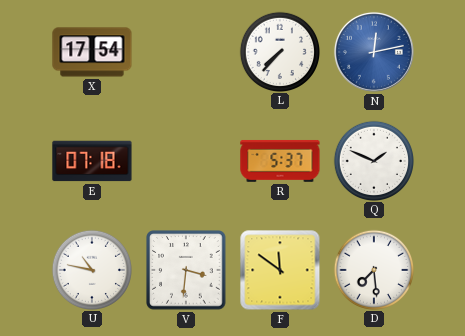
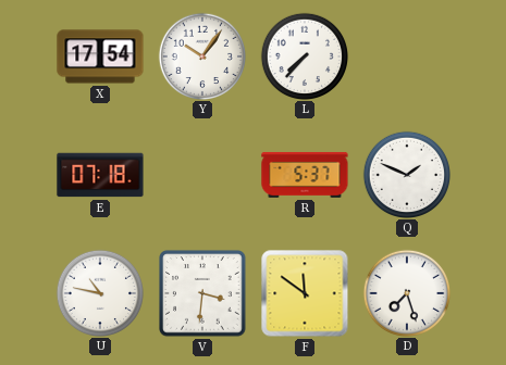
Y: none -> 10:06 (201, 55)
N: 12:13 -> none (374, 52)
D: 7:29 -> 7:27 (406, 292)
